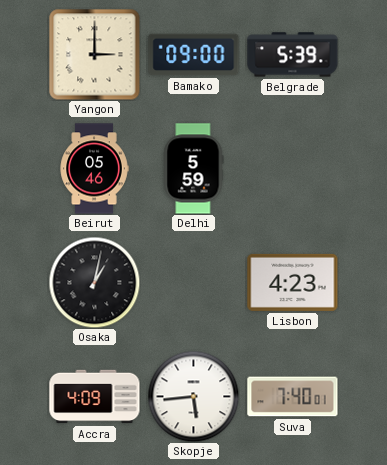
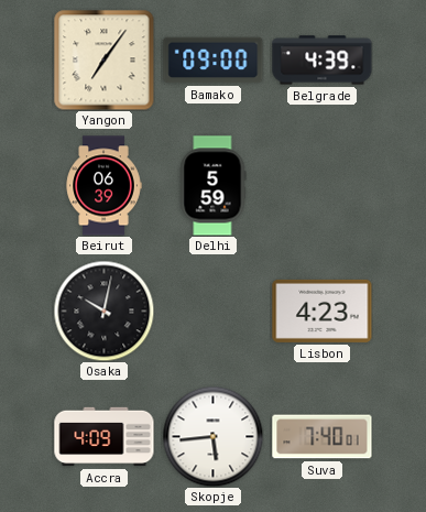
Yangon: 3:00 -> 7:06 (105, 61)
Belgrade: 5:39 -> 4:39 (323, 61)
Beirut: 05:46 -> 06:39 (103, 186)
Osaka: 1:02 -> 10:02 (103, 311)
